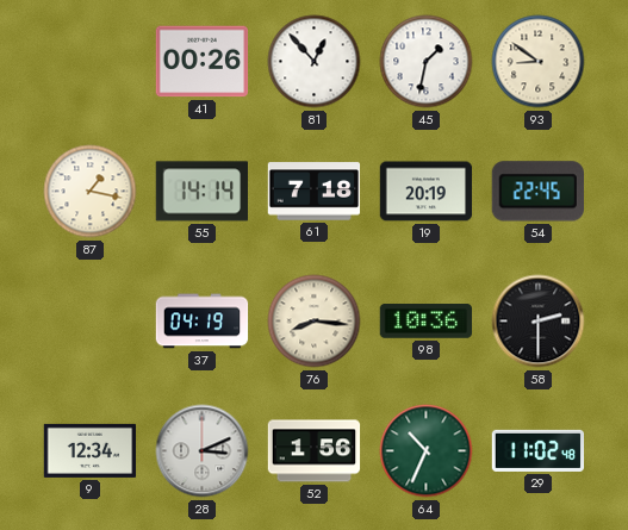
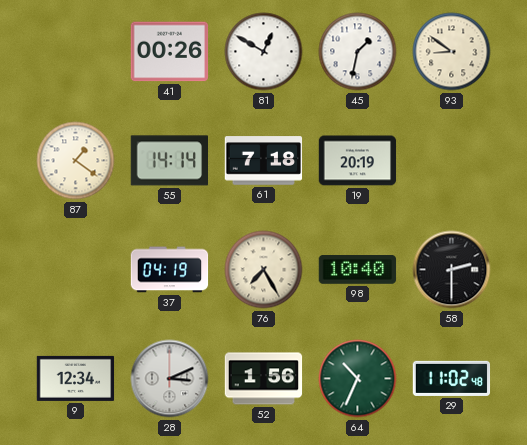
81: 12:53 -> 12:50 (264, 52)
87: 1:17 -> 1:21 (76, 161)
54: 22:45 -> none (537, 192)
76: 8:16 -> 7:25 (264, 270)
98: 10:36 -> 10:40 (358, 270)
